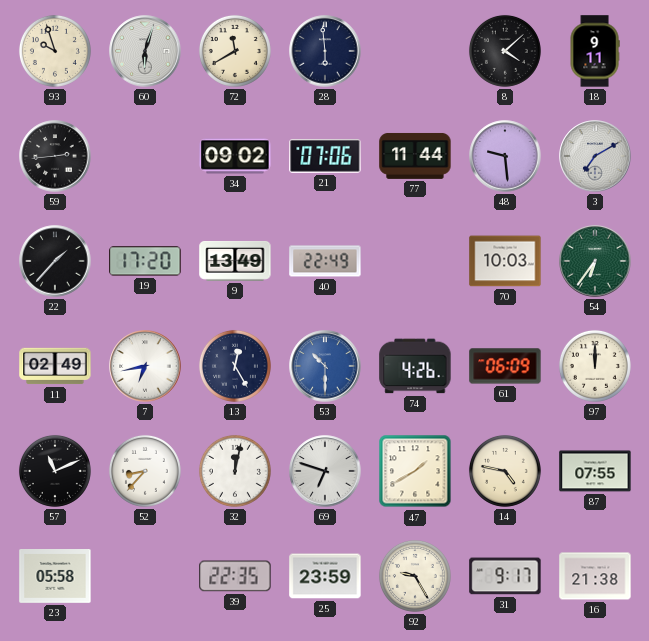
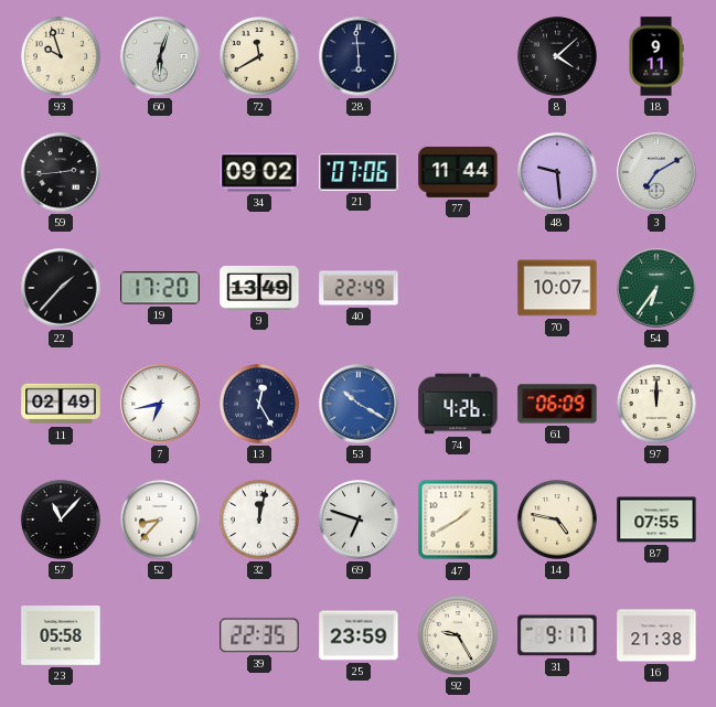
70: 10:03 -> 10:07 (557, 288)
53: 10:30 -> 10:20 (359, 404)
57: 11:11 -> 11:07 (61, 519)
